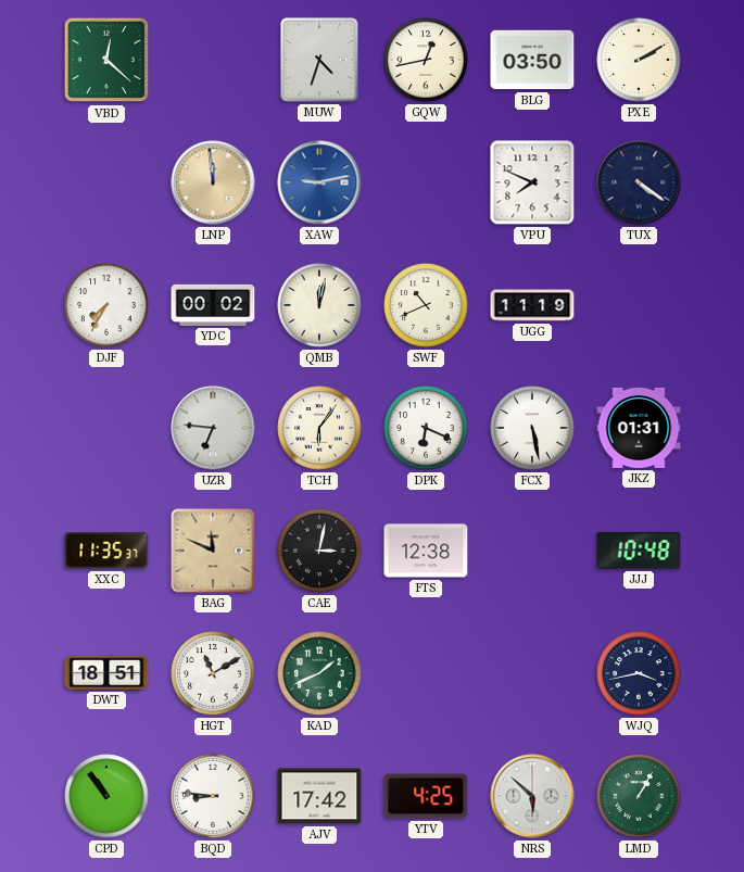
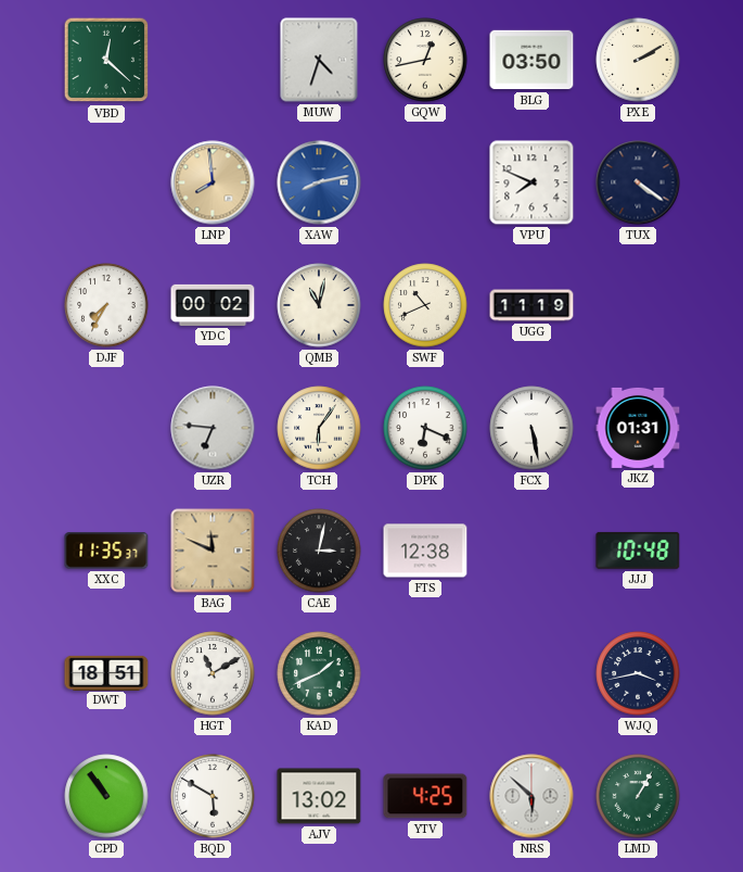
LNP: 11:59 -> 7:59 (213, 182)
XAW: 9:13 -> 8:13 (319, 182)
QMB: 12:02 -> 11:02 (319, 305)
BQD: 8:46 -> 5:50 (213, 796)
AJV: 17:42 -> 13:02 (319, 796)
